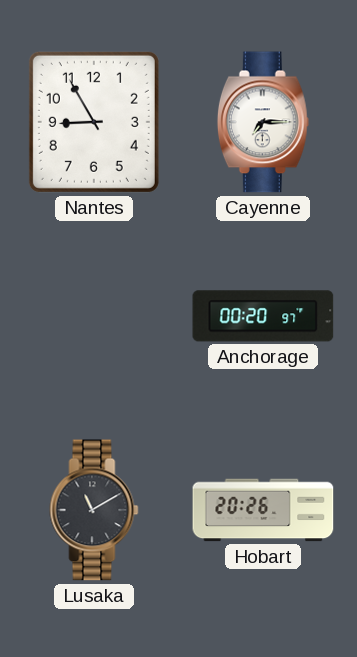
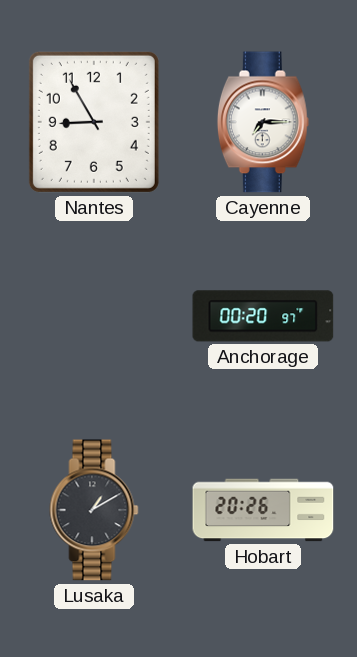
Lusaka: 11:10 -> 1:10 (94, 510)
